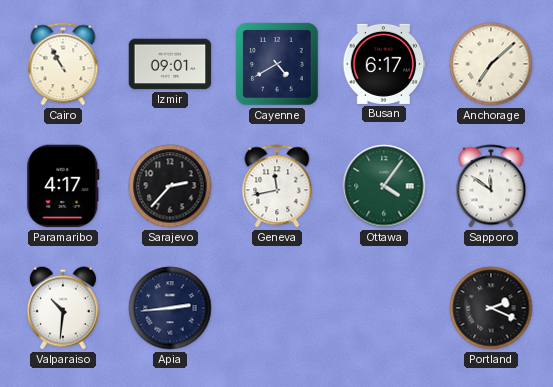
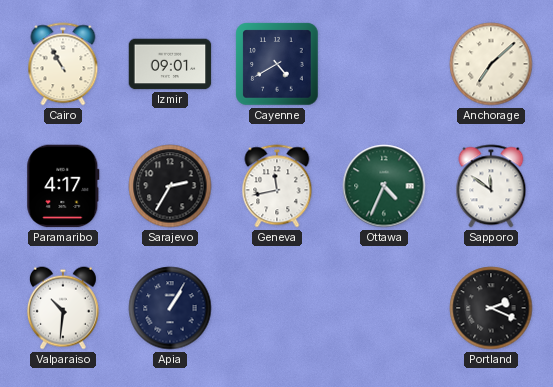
Busan: 6:17 -> none (384, 64)
Sarajevo: 2:37 -> 2:35 (170, 186)
Ottawa: 4:06 -> 4:34 (384, 186)
Apia: 2:44 -> 1:05 (170, 308)
